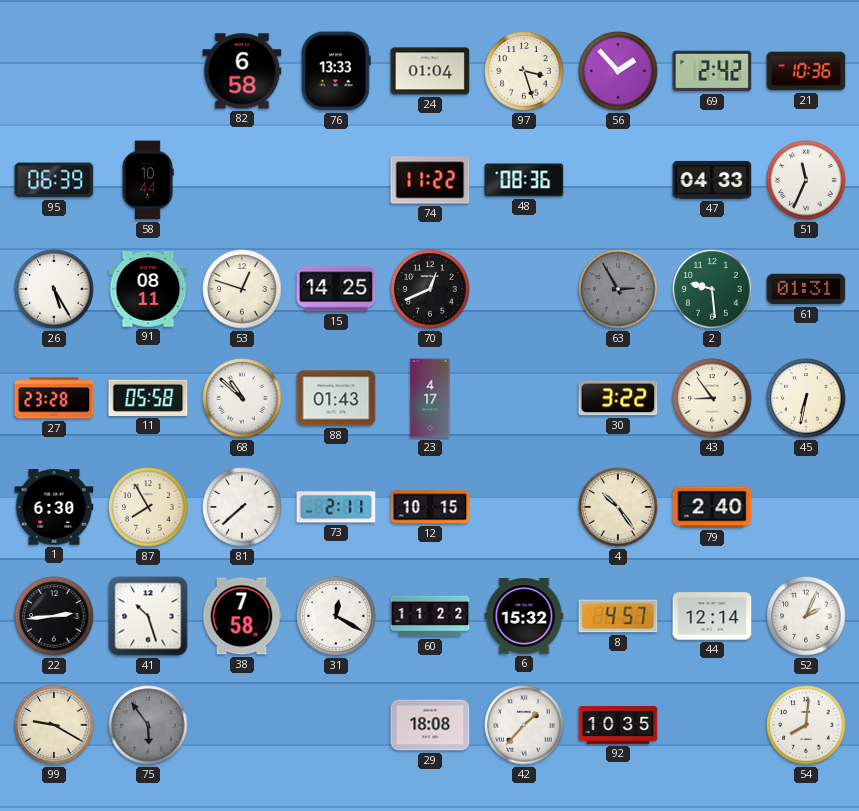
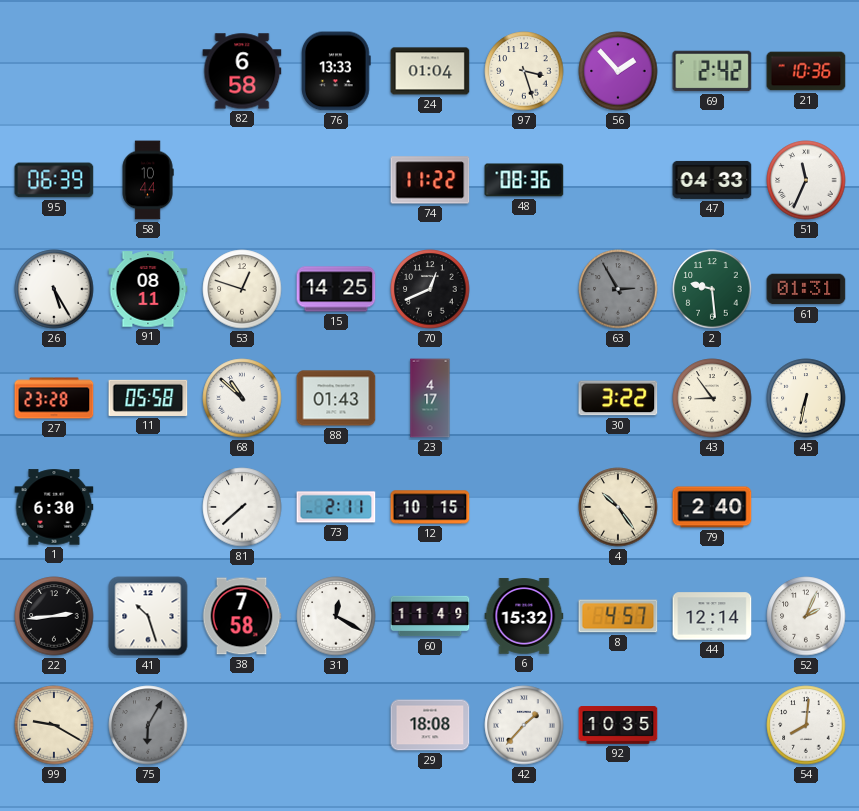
87: 7:55 -> none (148, 507)
60: 11:22 -> 11:49 (430, 616)
75: 5:54 -> 6:05 (148, 725)
